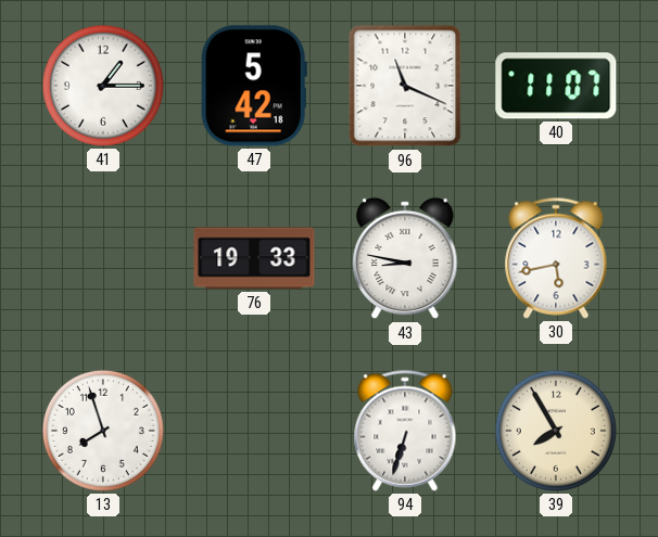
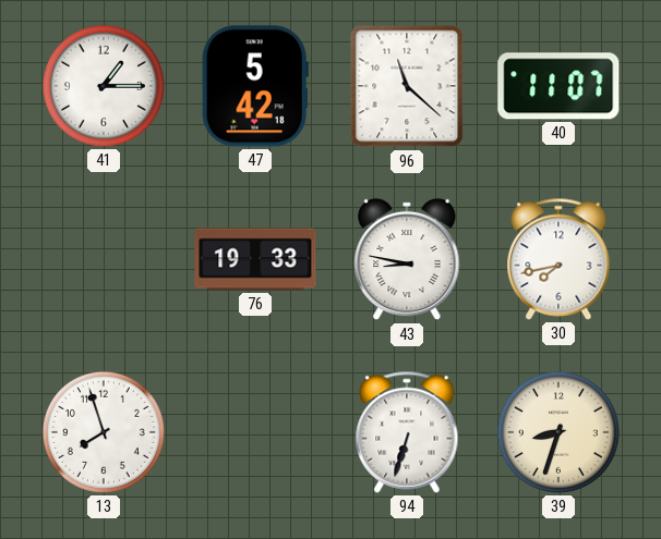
96: 11:19 -> 11:22 (407, 86)
30: 5:43 -> 7:43 (558, 259)
39: 7:55 -> 8:33 (558, 432)
